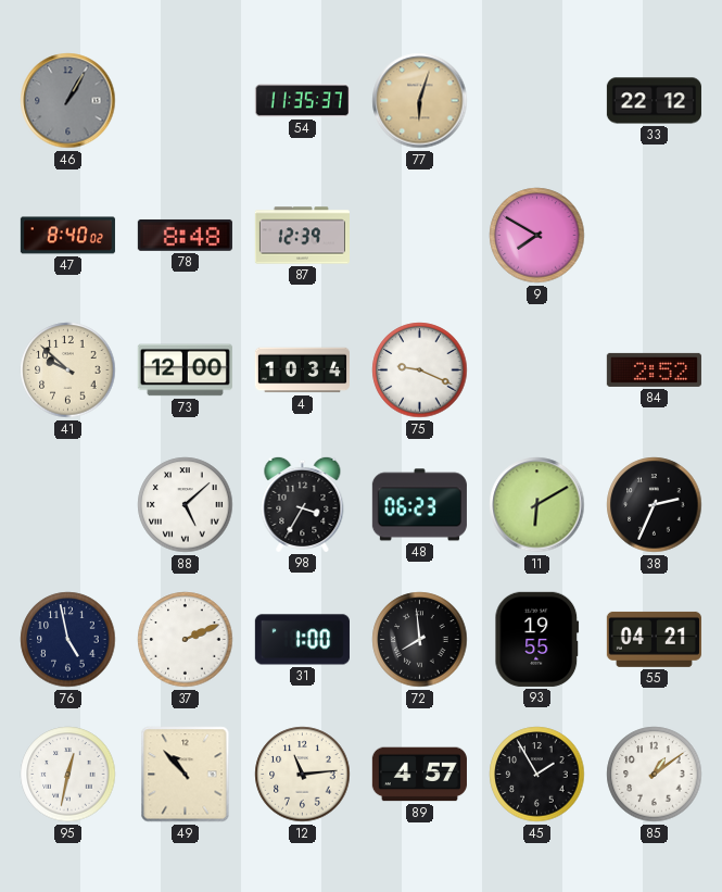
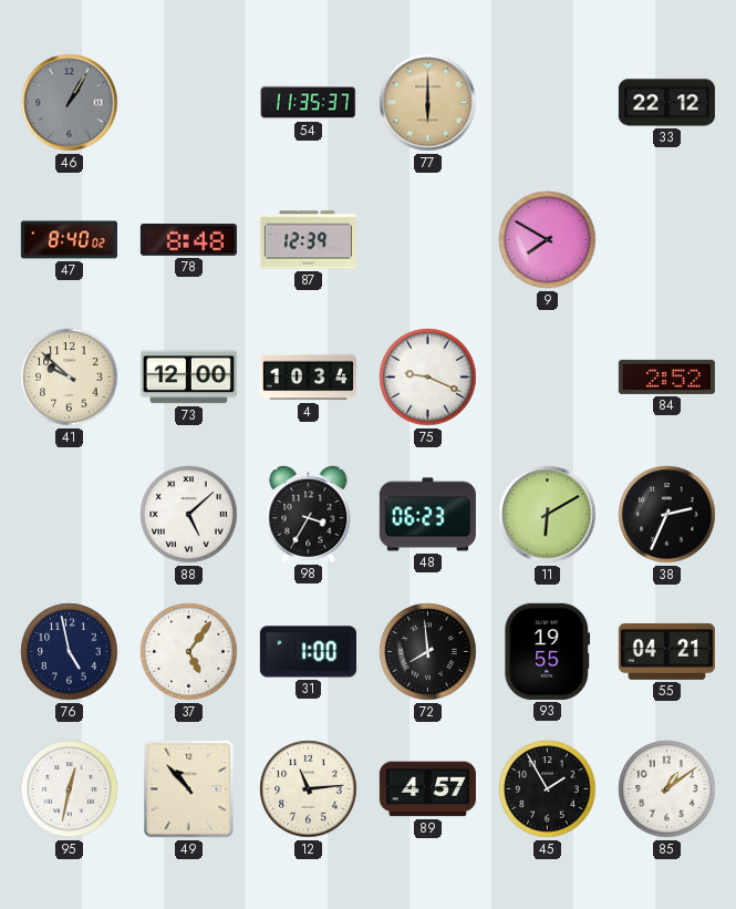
77: 6:03 -> 6:00 (428, 103)
37: 2:11 -> 5:06 (189, 652)
